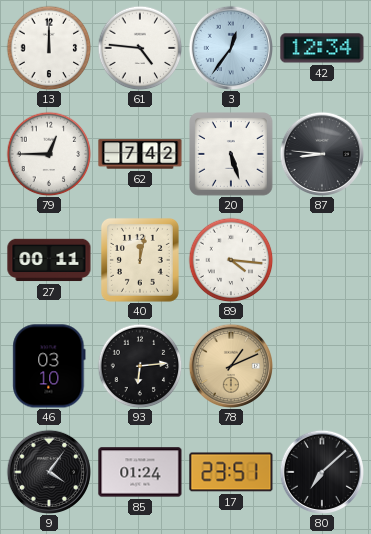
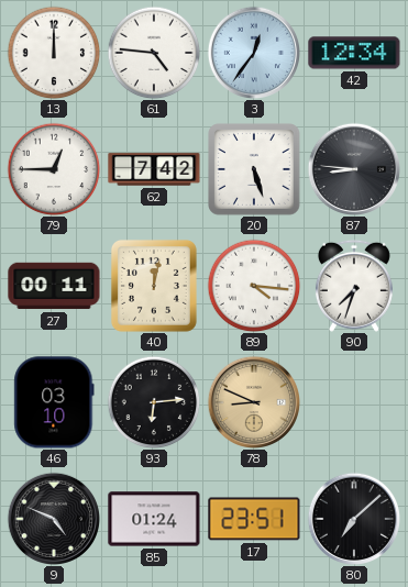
90: none -> 7:33 (354, 286)
78: 1:11 -> 8:49 (253, 401)
9: 4:06 -> 4:49 (53, 518)
